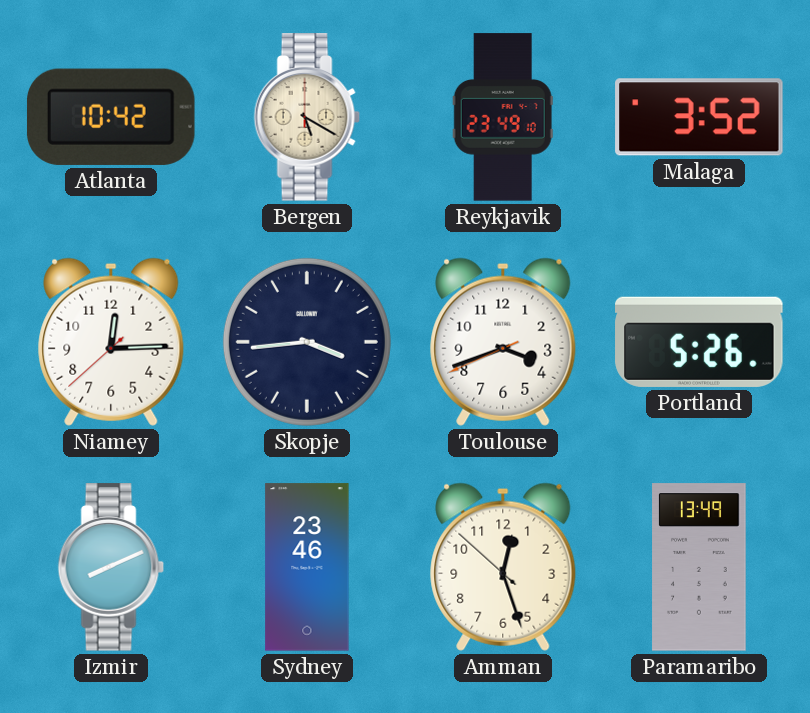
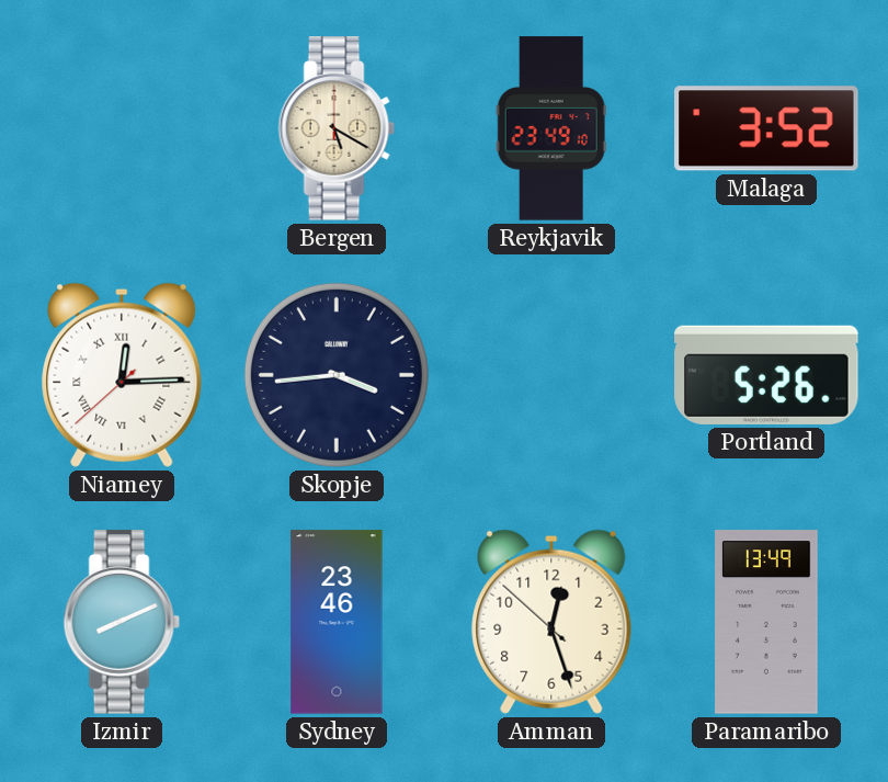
Atlanta: 10:42 -> none (111, 117)
Niamey numerals: Arabic -> Roman (122, 375)
Toulouse: 3:41 -> none (503, 342)
